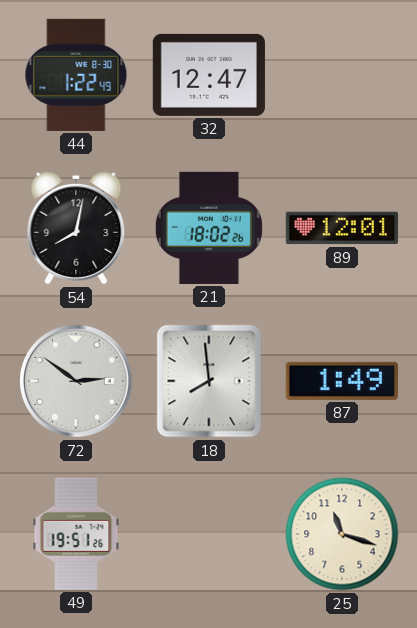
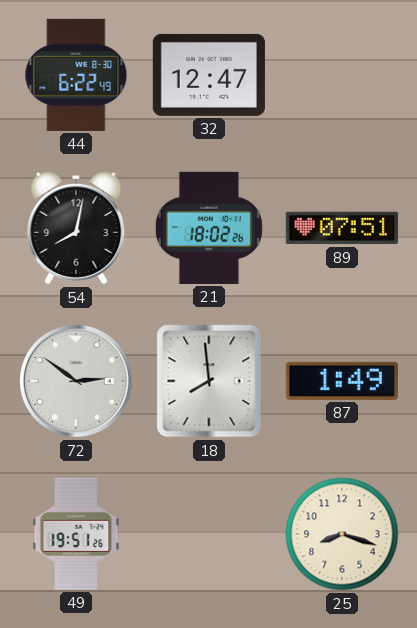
44: 1:22 -> 6:22 (76, 75)
89: 12:01 -> 07:51 (342, 228)
25: 11:18 -> 8:18 (342, 534)
